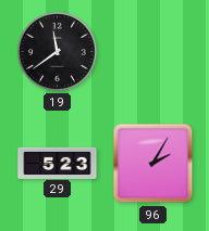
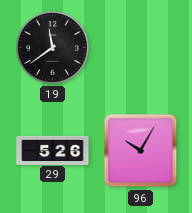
29: 5:23 -> 5:26 (53, 150)
96: 2:05 -> 10:05 (141, 151)
